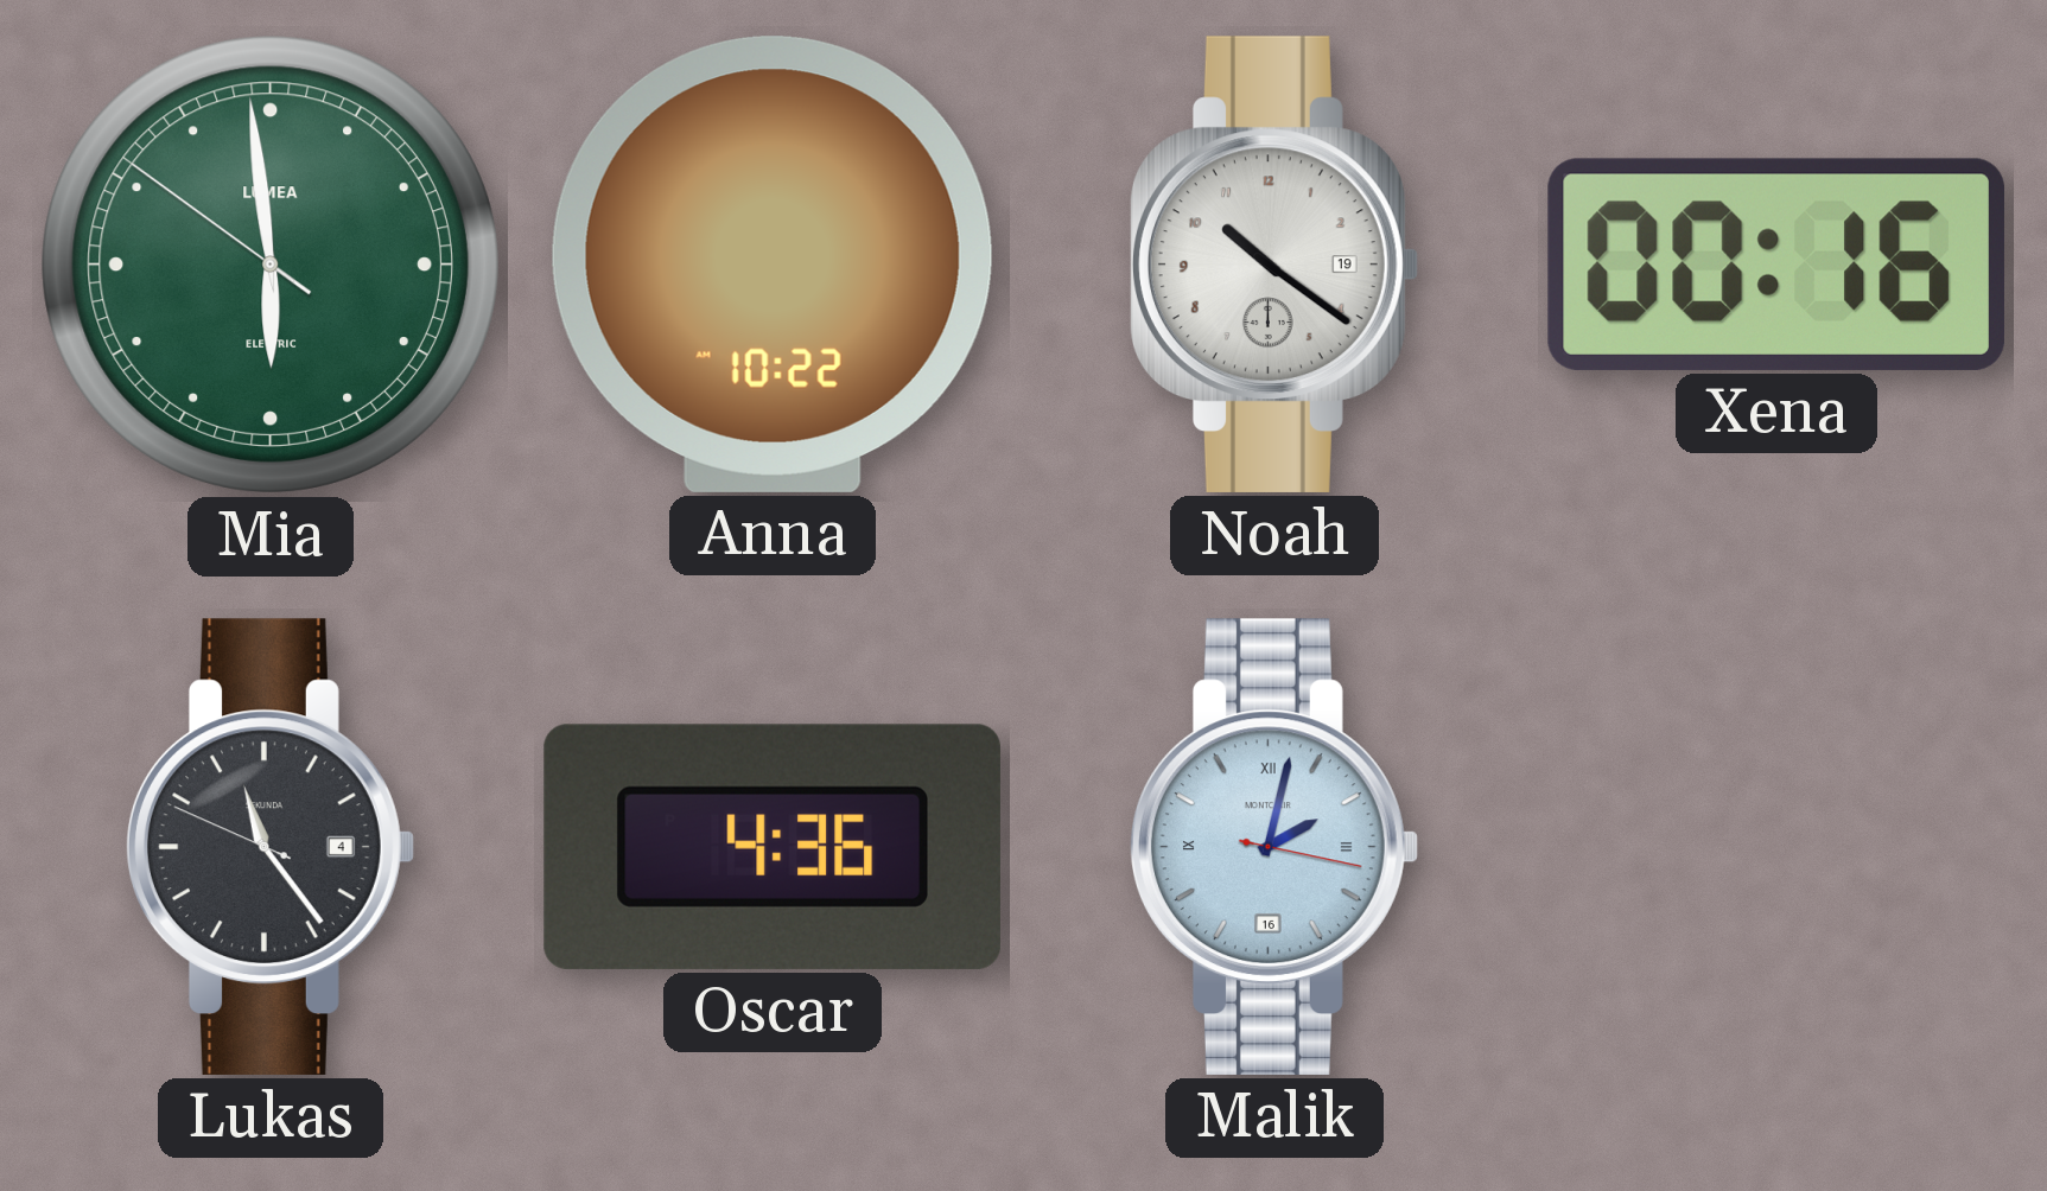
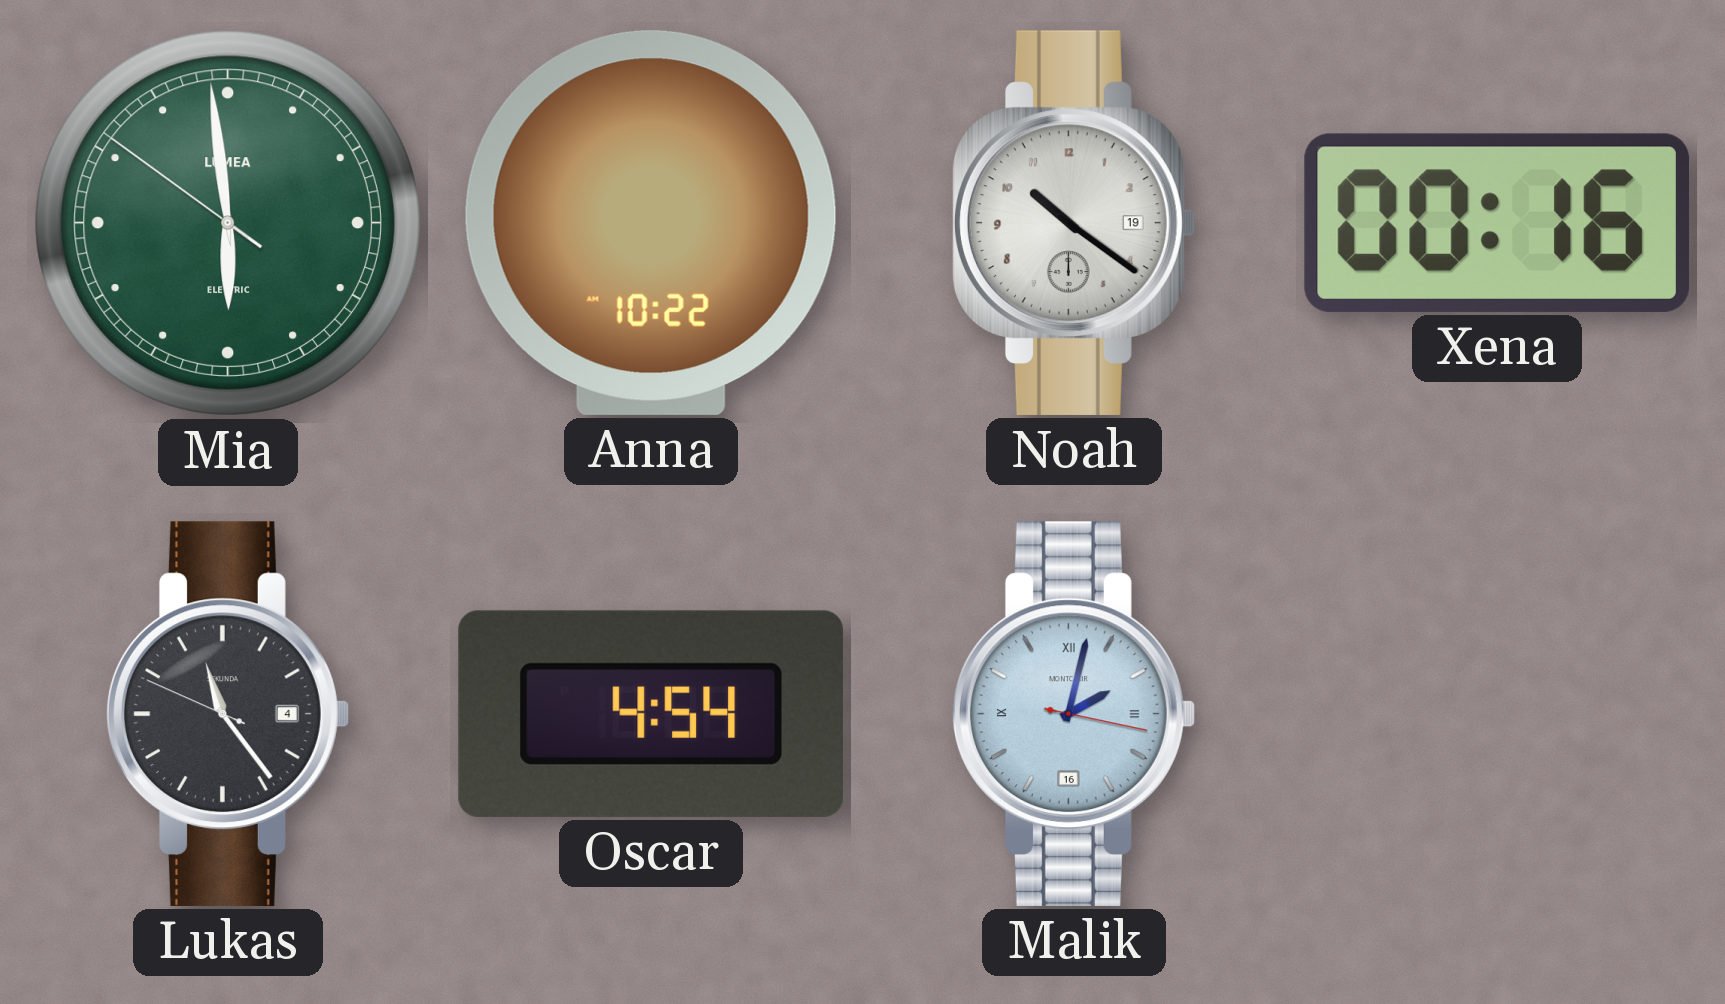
Oscar: 4:36 -> 4:54 (651, 714)
